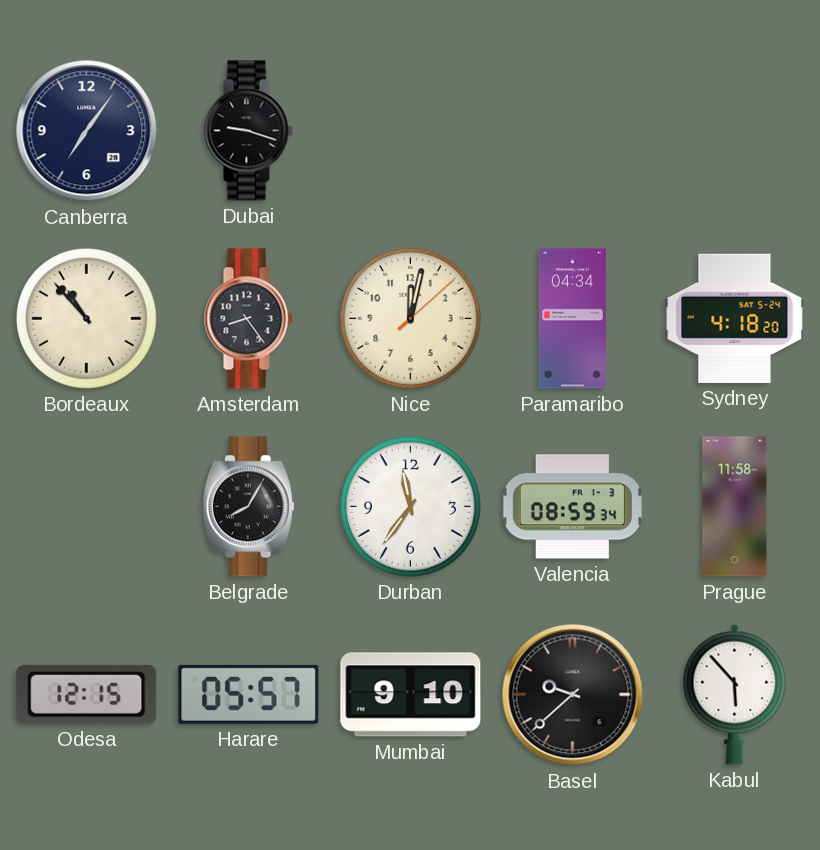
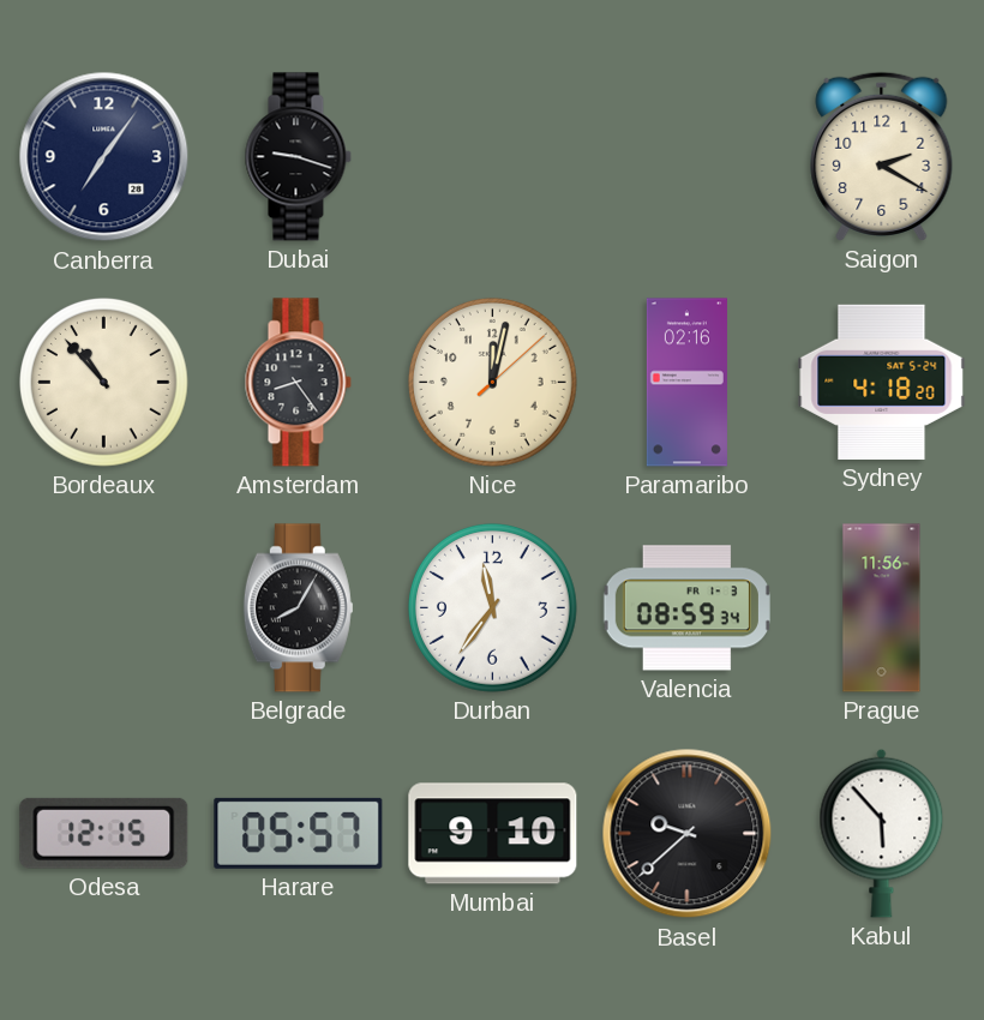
Saigon: none -> 2:20 (882, 156)
Paramaribo: 04:34 -> 02:16 (686, 383)
Prague: 11:58 -> 11:56 (882, 608)
